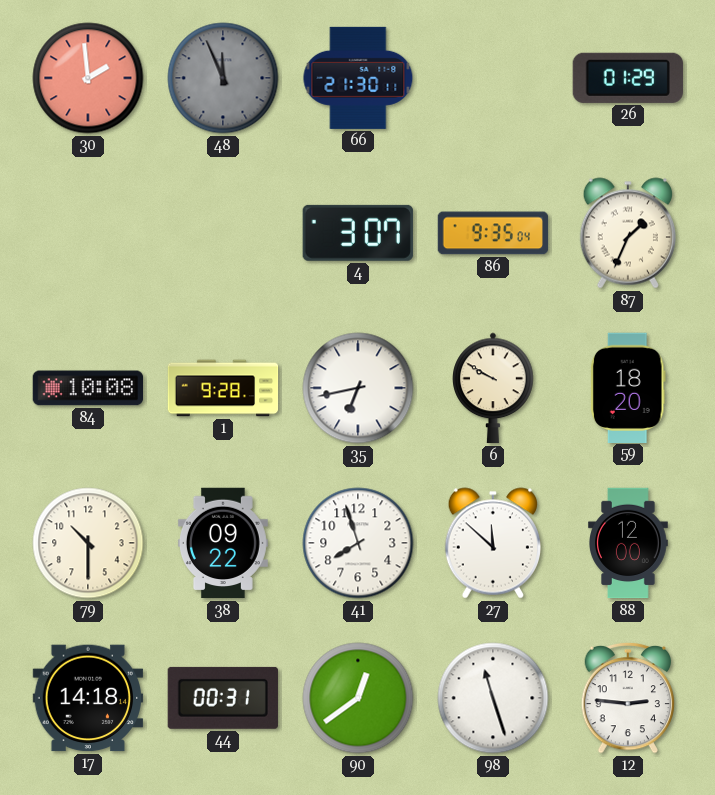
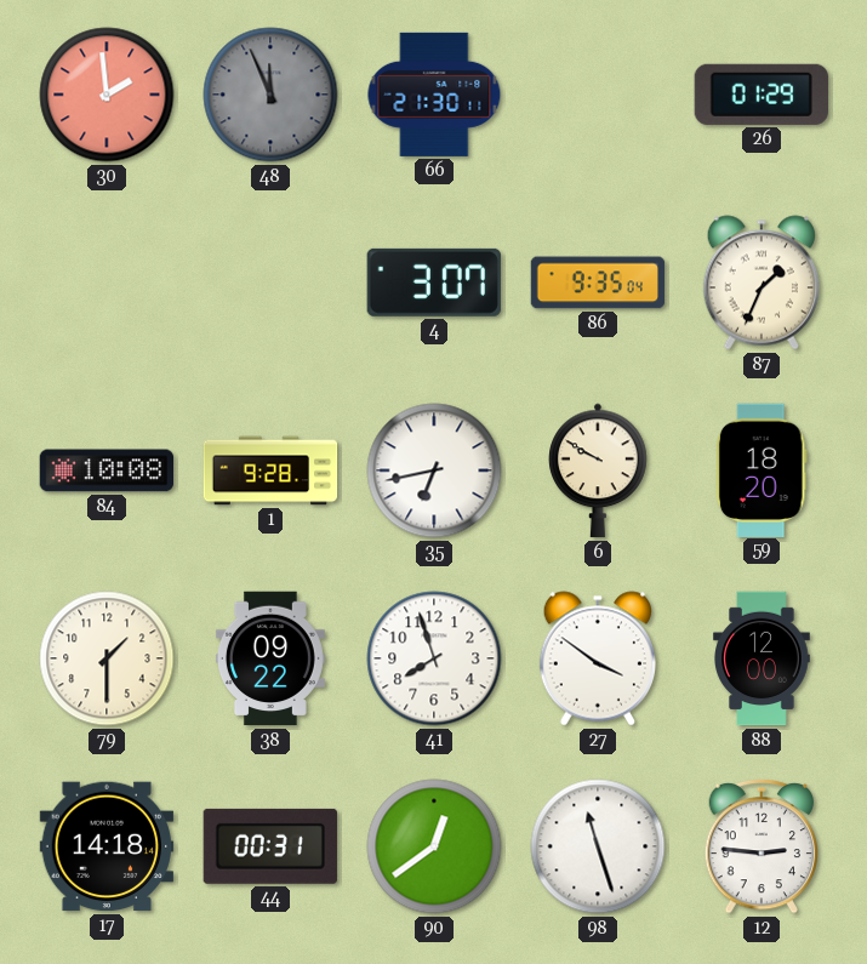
79: 10:30 -> 1:30 (107, 658)
27: 11:52 -> 3:51 (597, 658)
